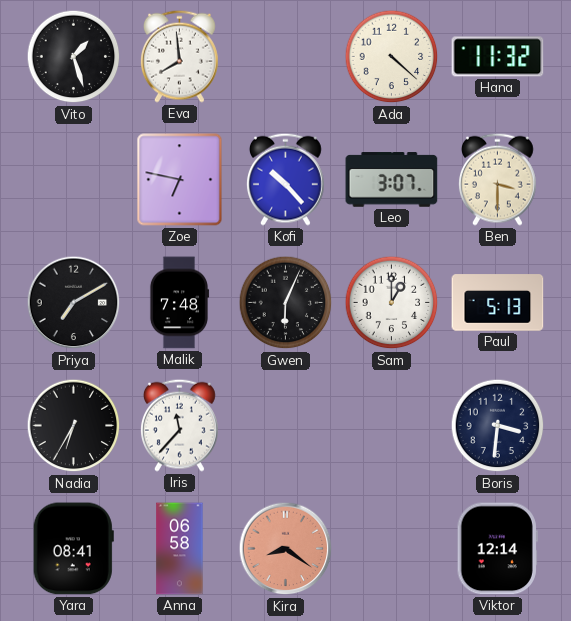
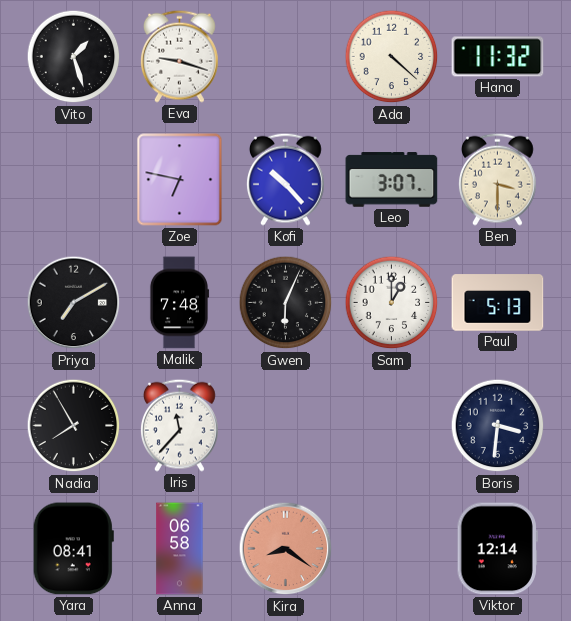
Eva: 7:59 -> 9:18 (179, 56)
Nadia: 6:35 -> 7:55 (74, 426)
